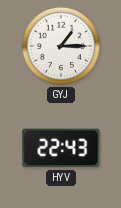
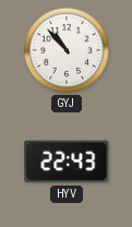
GYJ: 1:15 -> 10:53 (67, 50)
